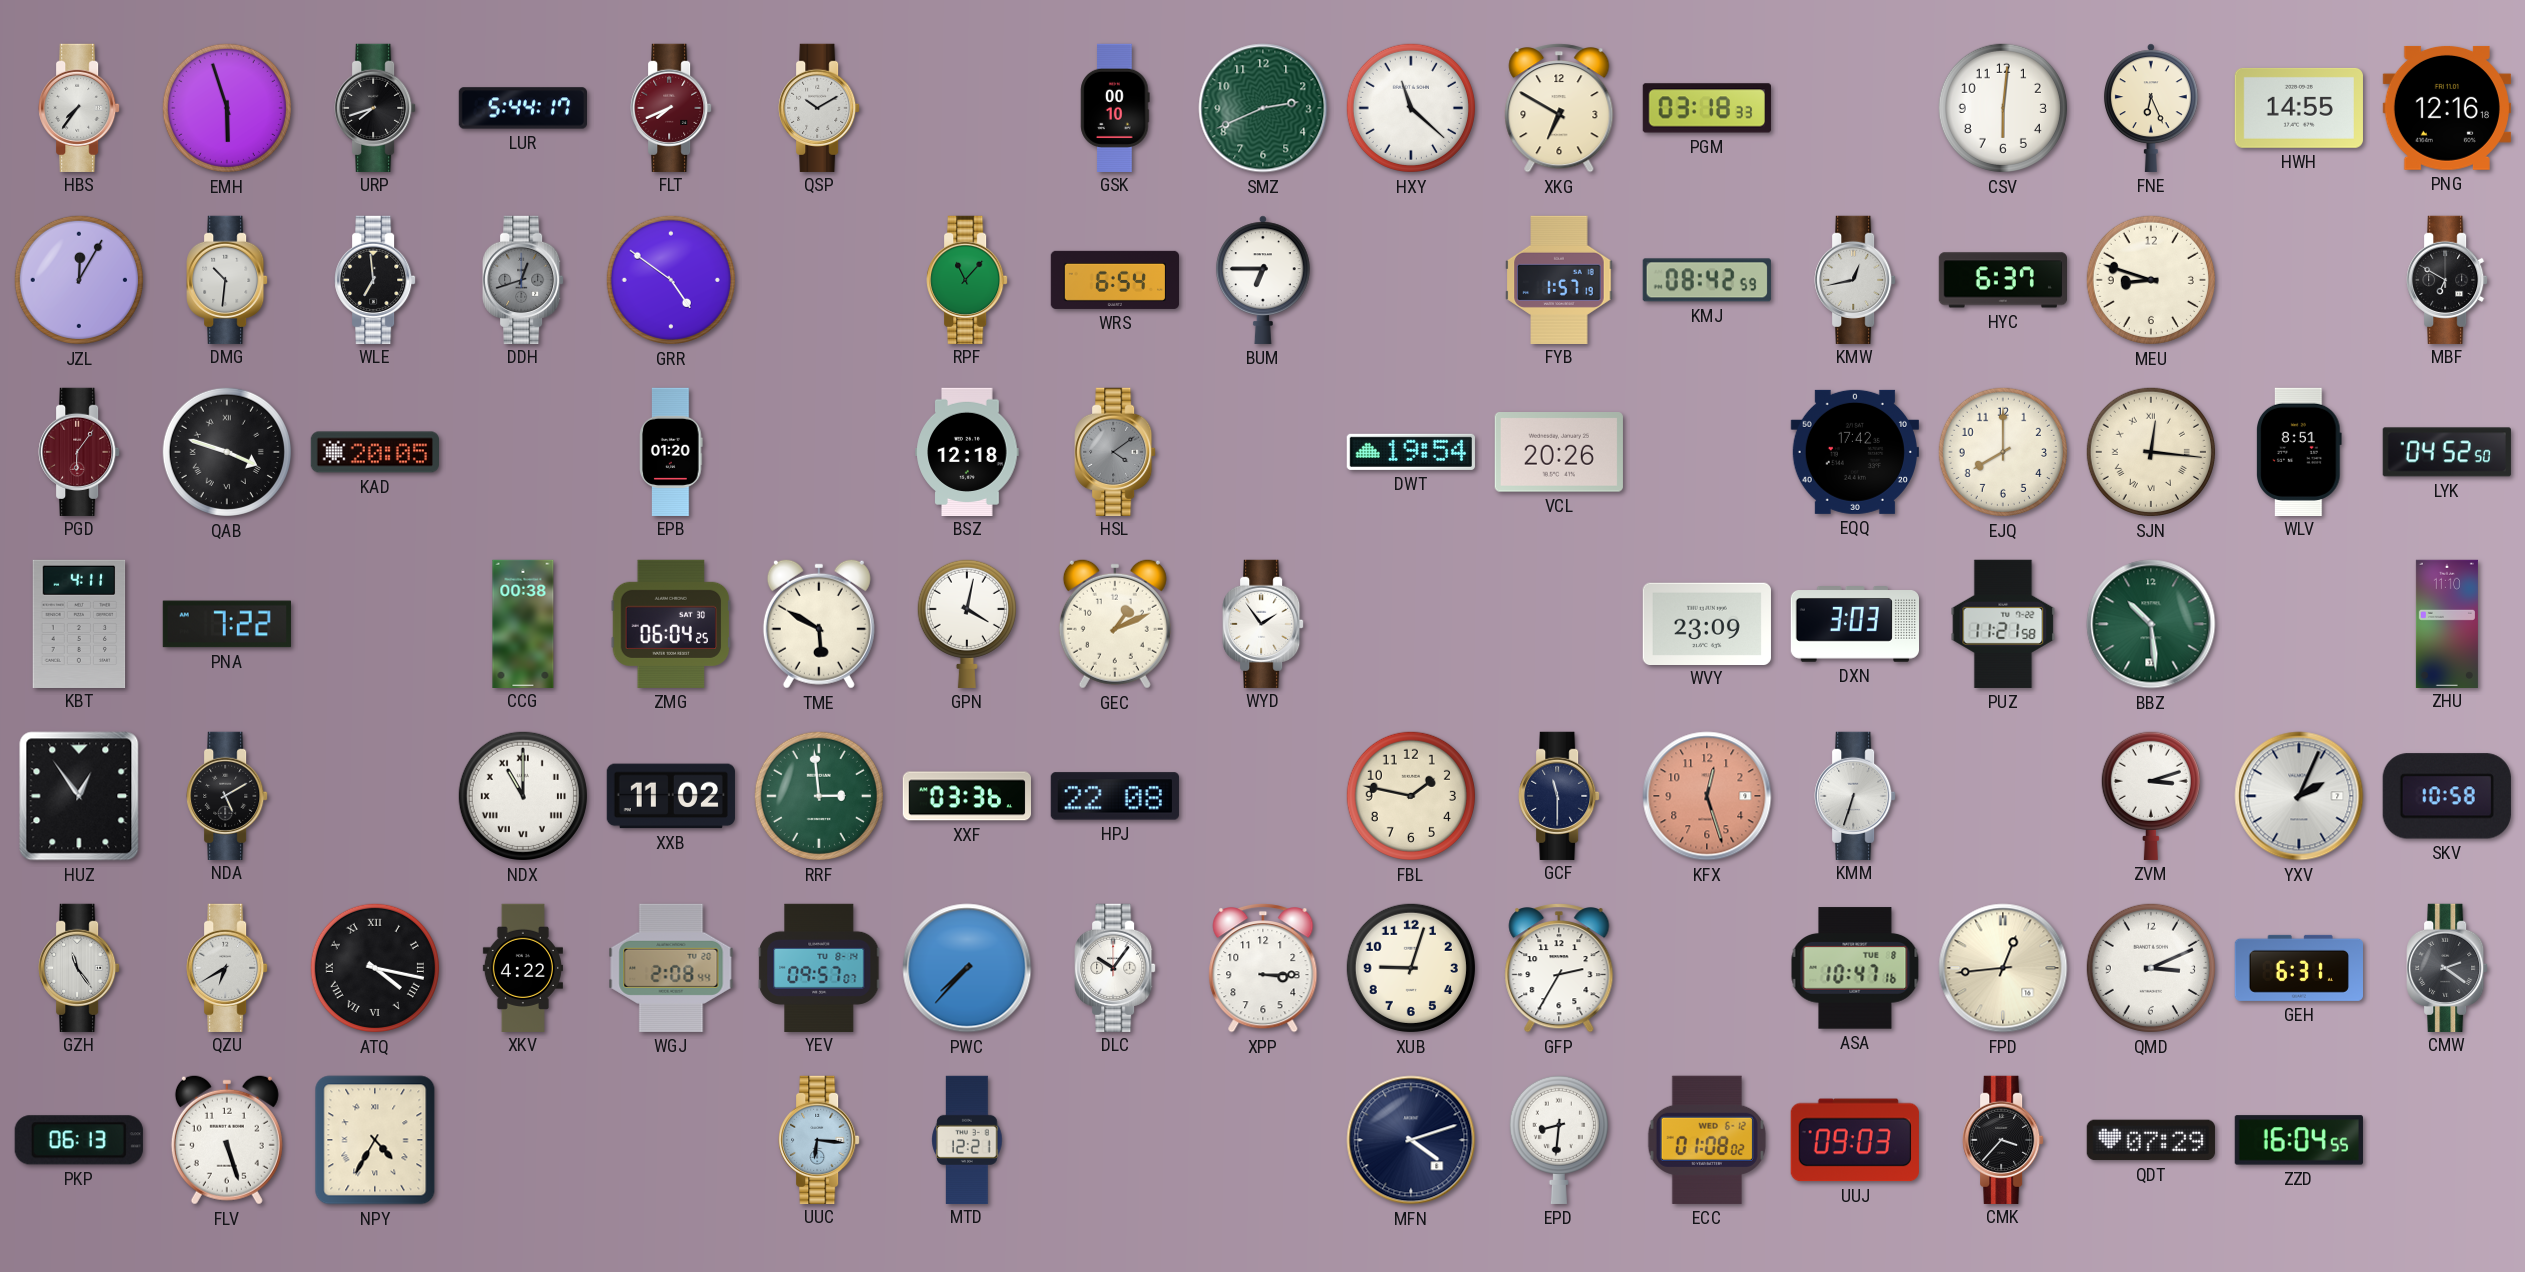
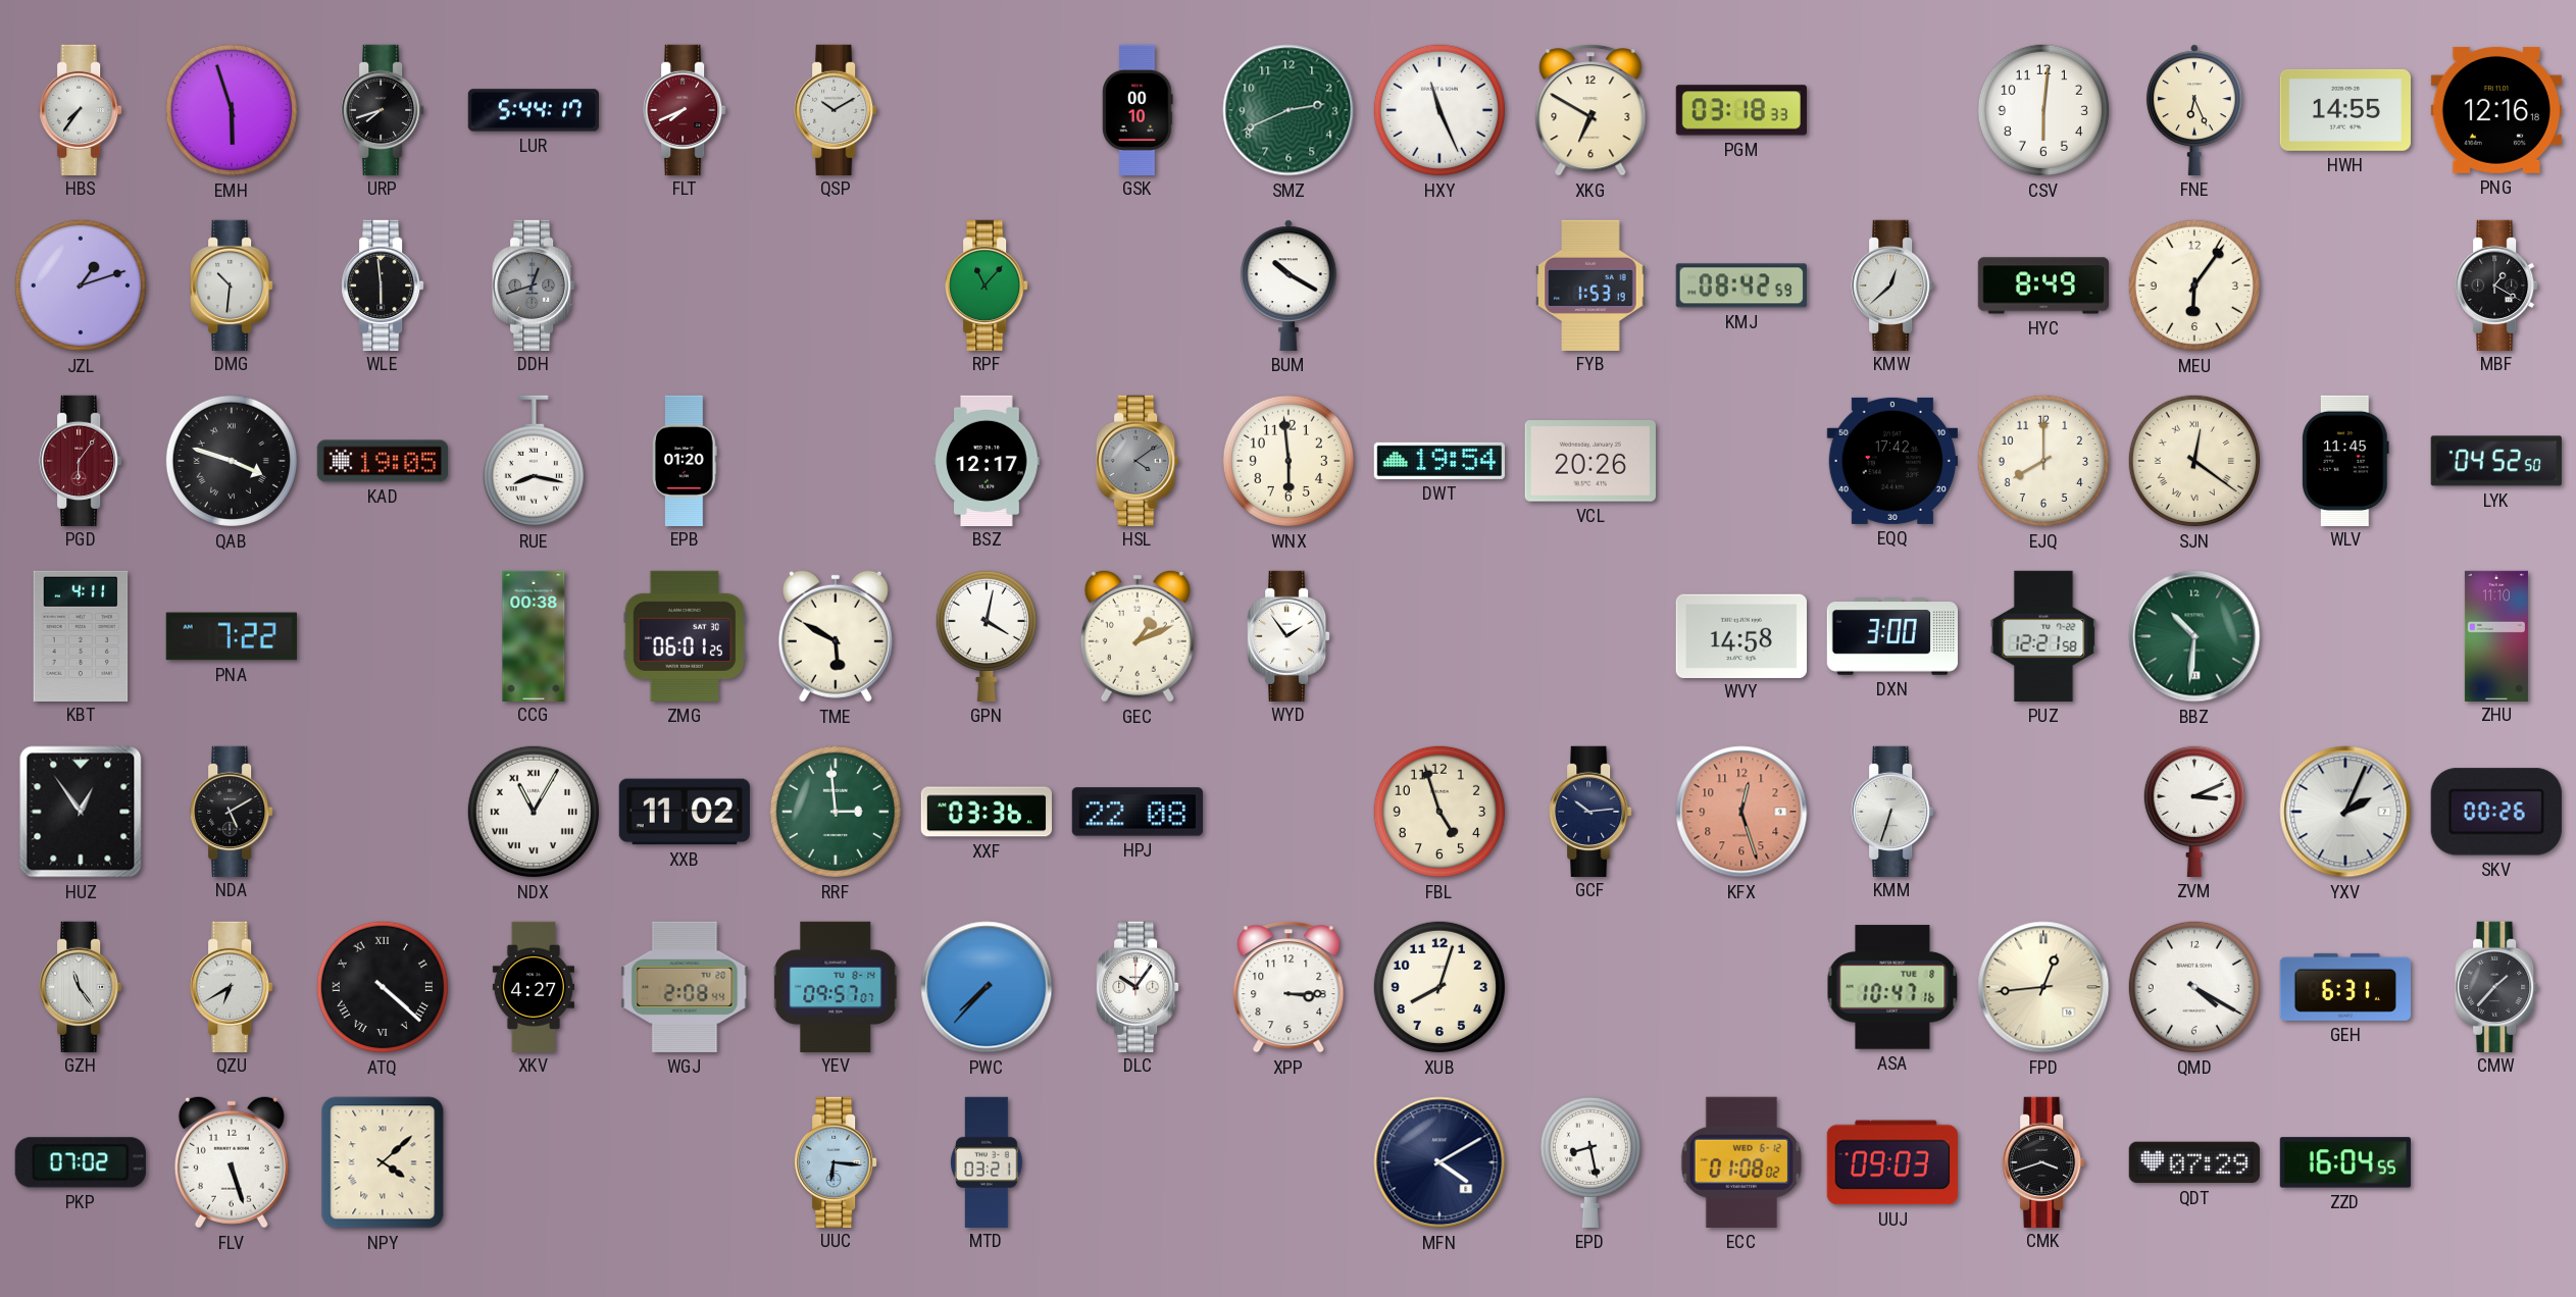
HXY: 11:22 -> 11:26 (1439, 110)
JZL: 12:05 -> 1:12 (81, 286)
WLE: 6:59 -> 5:59 (383, 284)
GRR: 4:51 -> none (671, 280)
WRS: 6:54 -> none (1114, 280)
BUM: 6:45 -> 10:20 (1289, 286)
FYB: 1:57 -> 1:53 (1590, 284)
KMW: 12:43 -> 12:38 (1892, 284)
HYC: 6:37 -> 8:49 (2042, 286)
MEU: 8:48 -> 6:06 (2194, 286)
MBF: 6:50 -> 1:20 (2496, 284)
KAD: 20:05 -> 19:05 (382, 461)
RUE: none -> 8:17 (534, 461)
BSZ: 12:18 -> 12:17 (987, 460)
WNX: none -> 5:59 (1289, 461)
SJN: 12:16 -> 12:21 (2194, 461)
WLV: 8:51 -> 11:45 (2346, 460)
ZMG: 06:04 -> 06:01 (685, 636)
WVY: 23:09 -> 14:58 (1741, 635)
DXN: 3:03 -> 3:00 (1891, 637)
PUZ: 11:21 -> 12:21 (2043, 636)
BBZ: 10:29 -> 10:31 (2194, 636)
NDX: 11:00 -> 11:05 (534, 812)
FBL: 1:47 -> 4:57 (1439, 812)
GCF: 11:30 -> 10:14 (1590, 811)
ZVM: 3:12 -> 3:11 (2194, 811)
SKV: 10:58 -> 00:26 (2496, 812)
ATQ: 4:17 -> 4:22 (383, 987)
XKV: 4:22 -> 4:27 (534, 986)
XUB: 9:03 -> 8:03 (1439, 987)
GFP: 2:35 -> none (1559, 968)
QMD: 3:11 -> 4:20 (2194, 987)
CMW: 2:21 -> 1:37 (2496, 986)
PKP: 06:13 -> 07:02 (81, 1162)
NPY: 4:35 -> 4:08 (383, 1162)
MTD: 12:21 -> 03:21 (987, 1161)
MFN: 4:12 -> 4:10 (1439, 1162)
EPD: 8:31 -> 8:28 (1590, 1161)
CMK: 3:37 -> 3:42 (2043, 1161)
